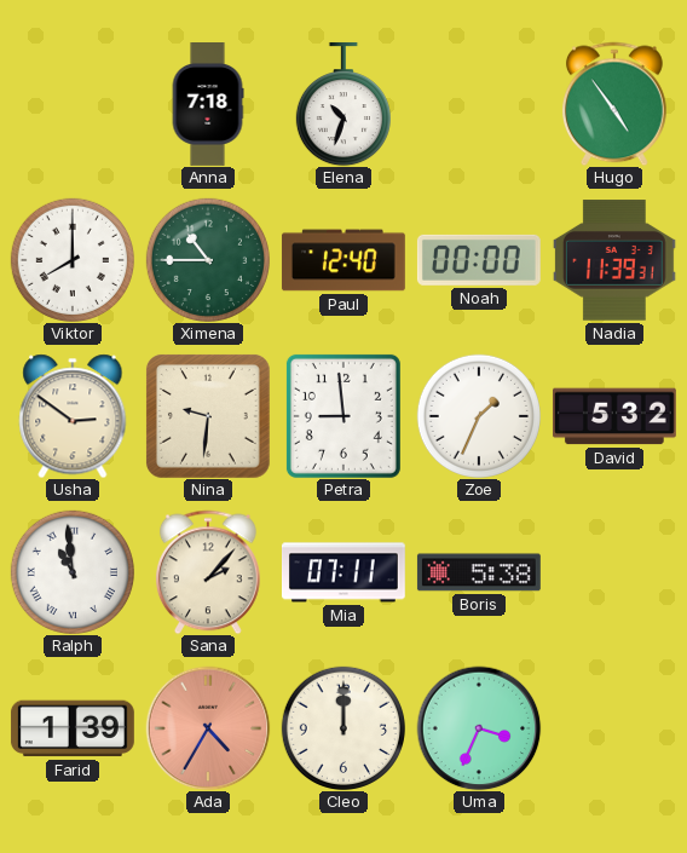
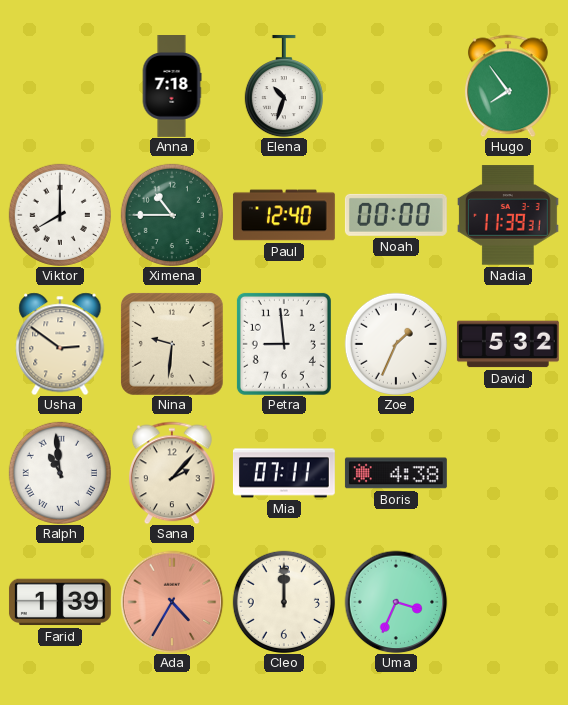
Hugo: 4:54 -> 7:54 (508, 86)
Boris: 5:38 -> 4:38 (396, 473)
